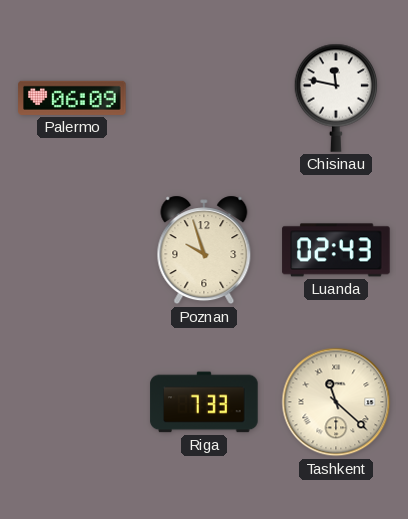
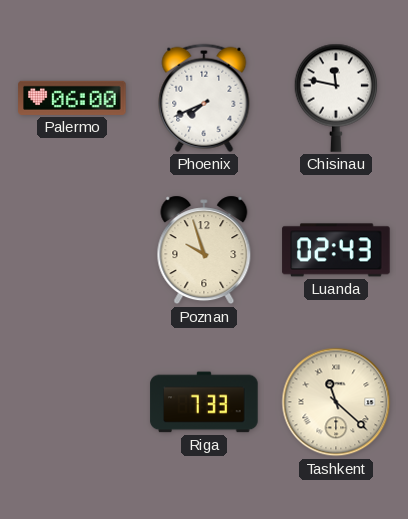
Palermo: 06:09 -> 06:00 (72, 98)
Phoenix: none -> 7:41 (204, 98)
